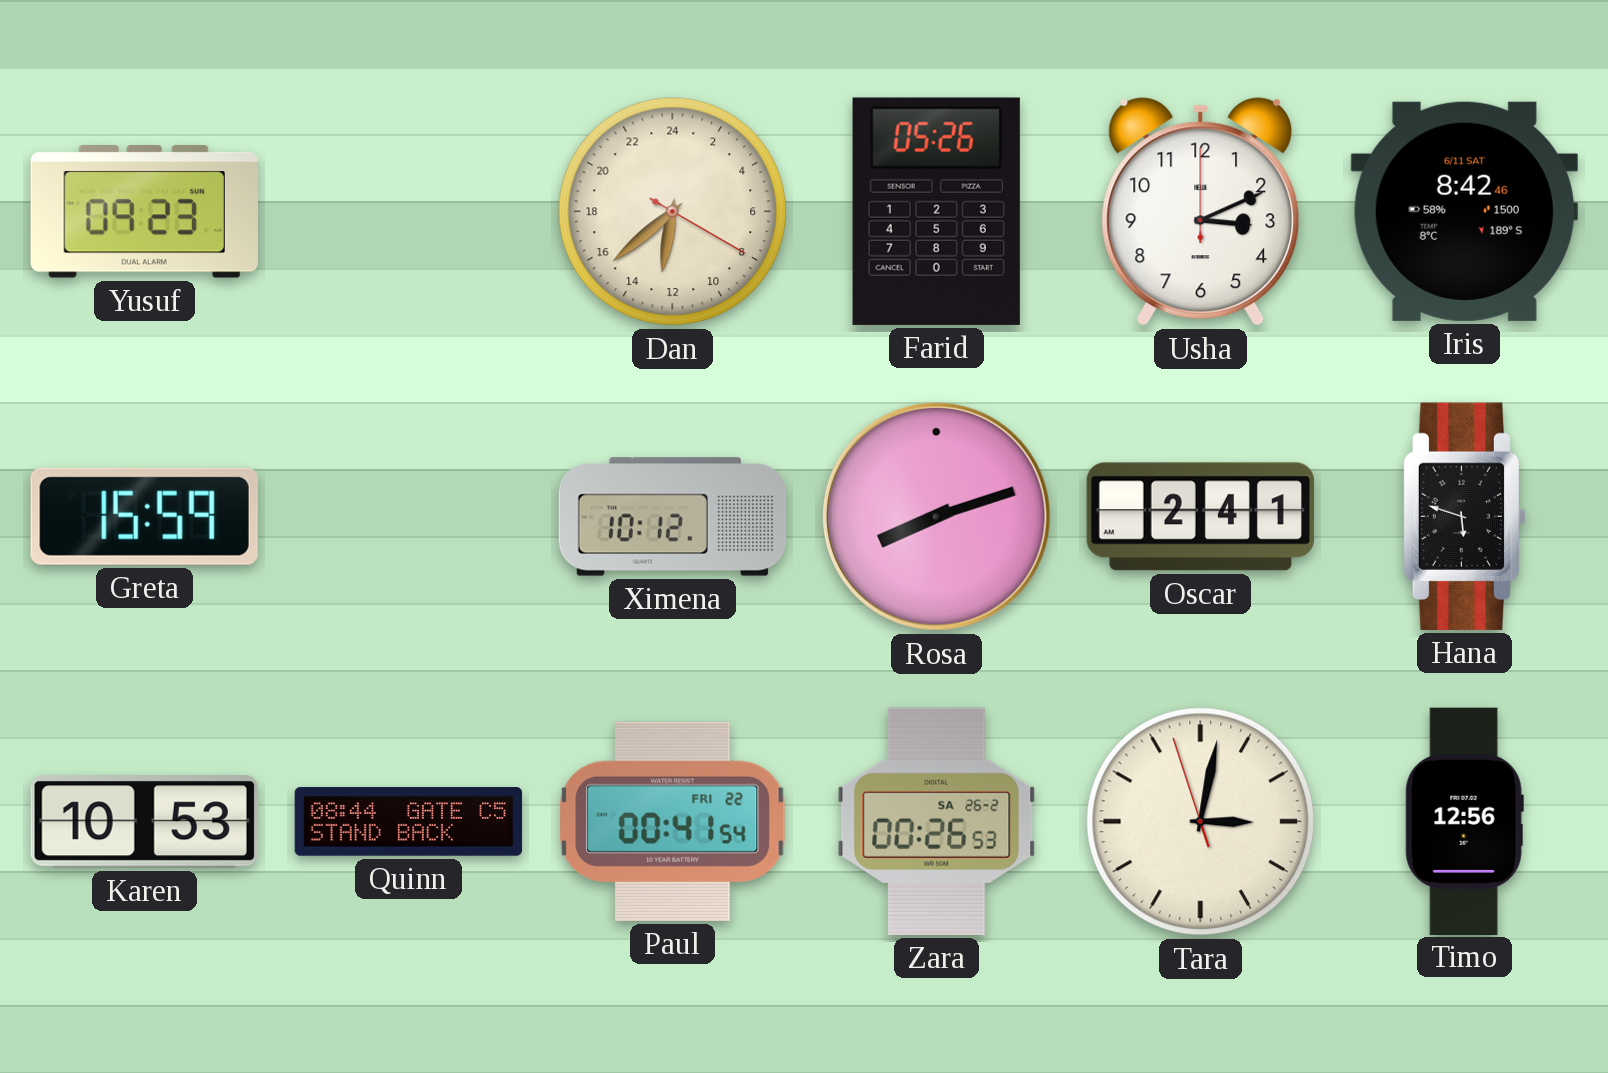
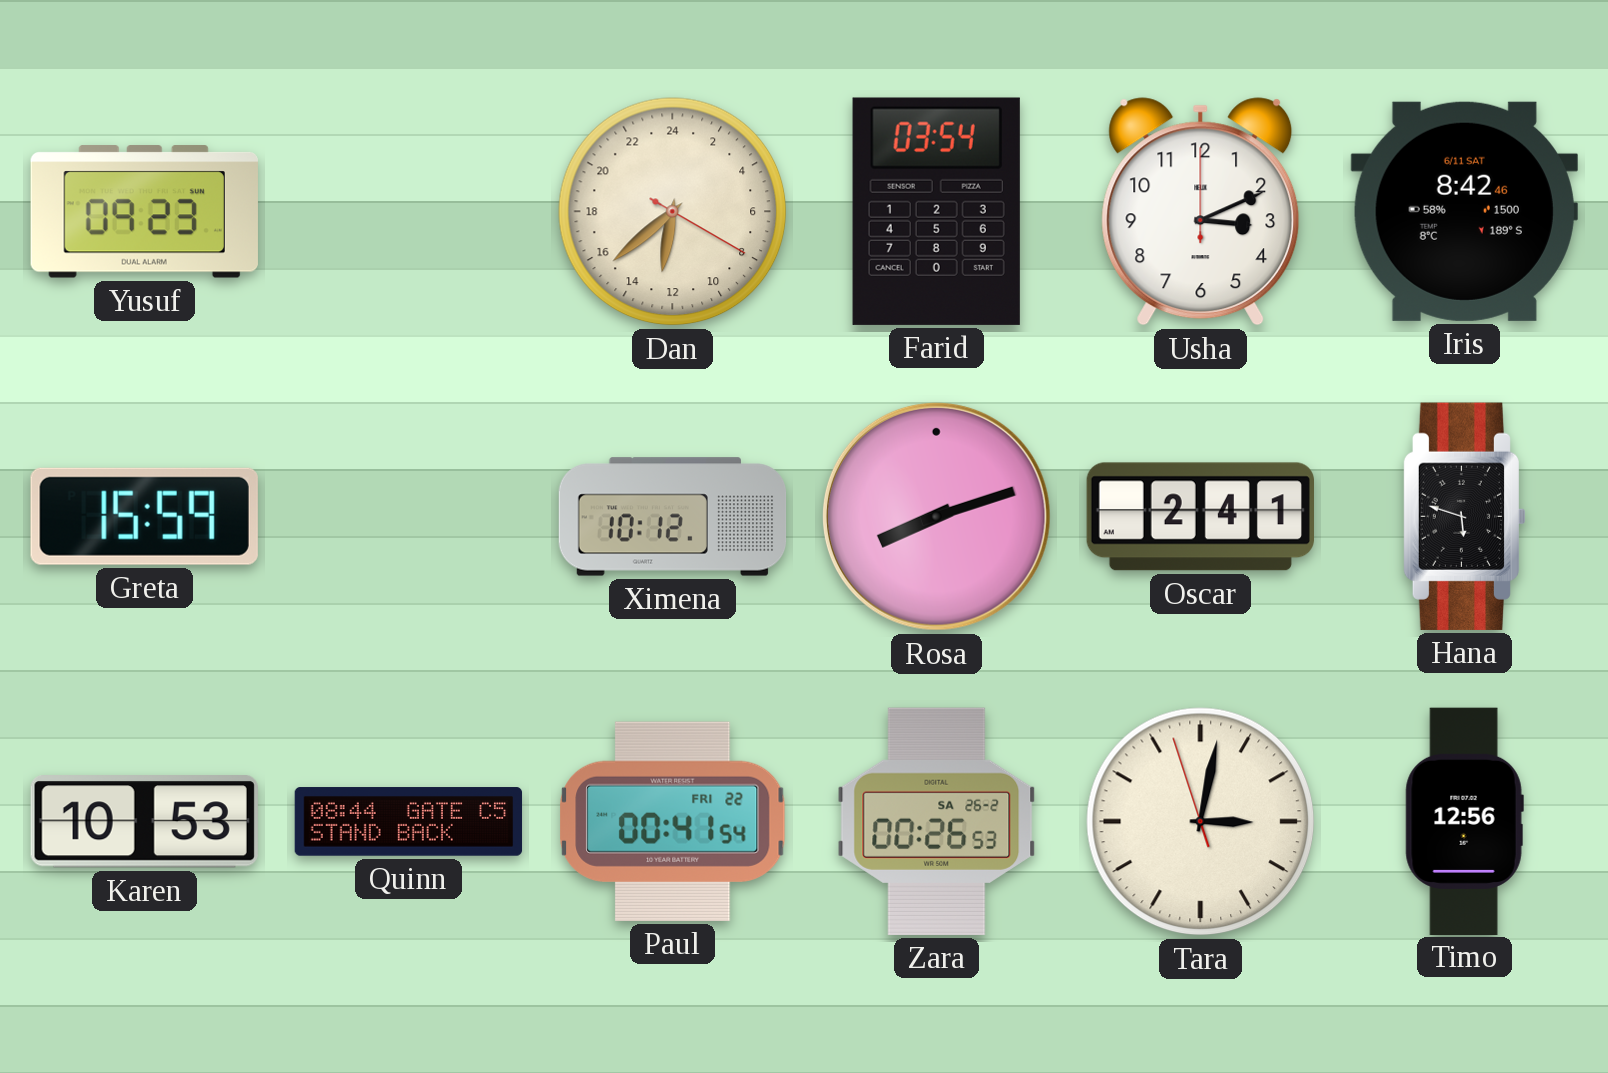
Farid: 05:26 -> 03:54 (936, 211)
